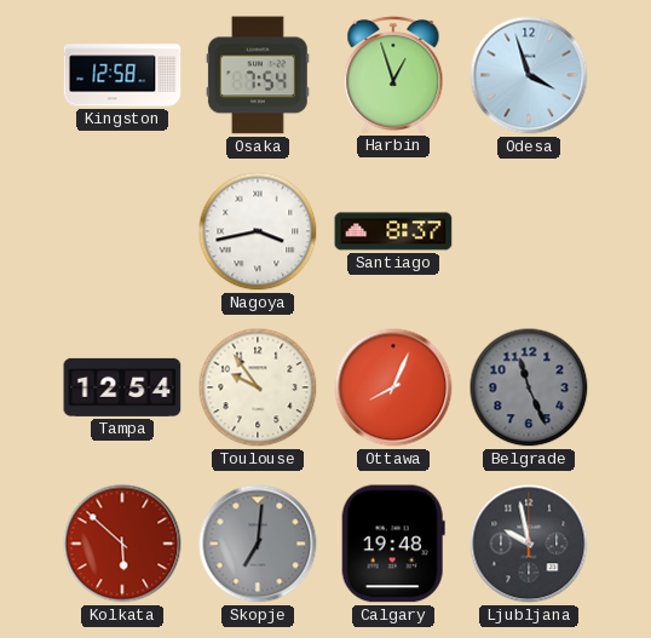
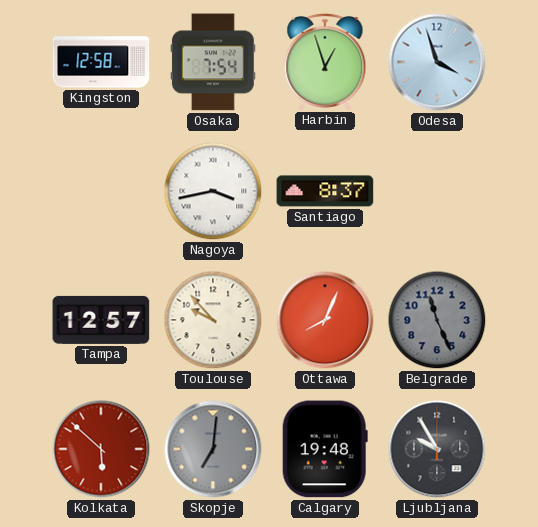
Tampa: 12:54 -> 12:57 (101, 320)
Toulouse: 9:54 -> 9:53 (213, 320)
Ljubljana: 9:58 -> 9:55 (437, 449)
